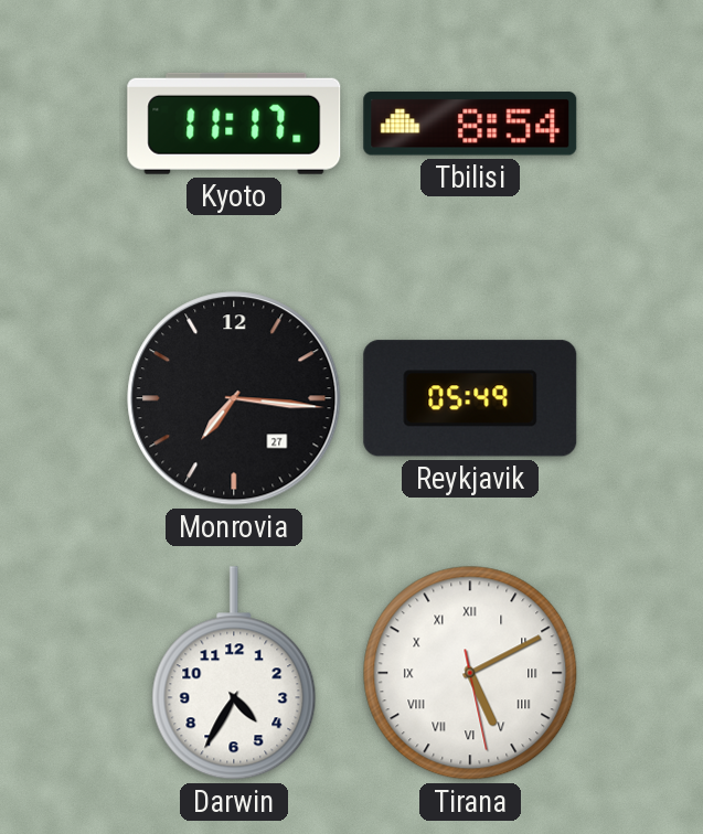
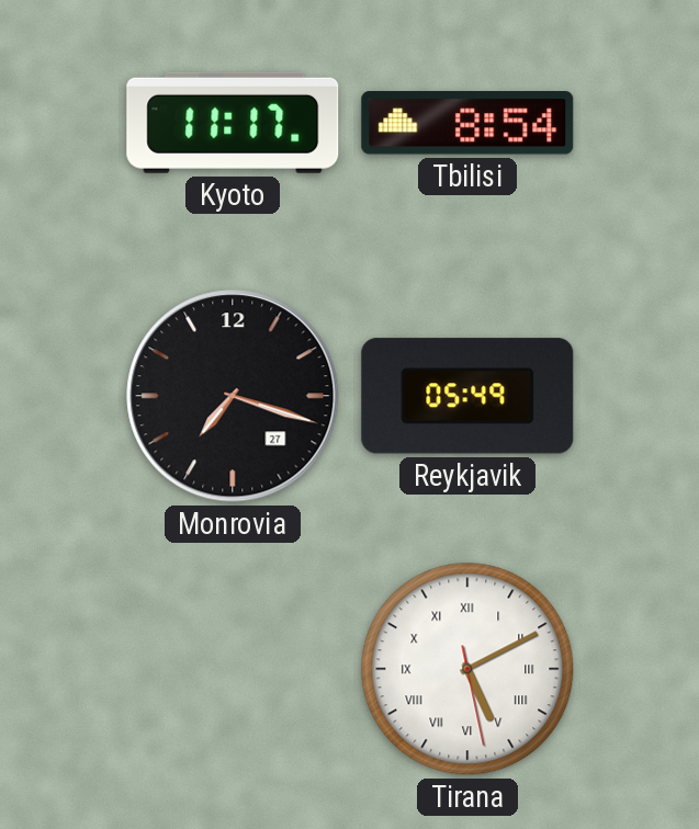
Monrovia: 7:16 -> 7:18 (233, 396)
Darwin: 4:35 -> none (234, 673)
